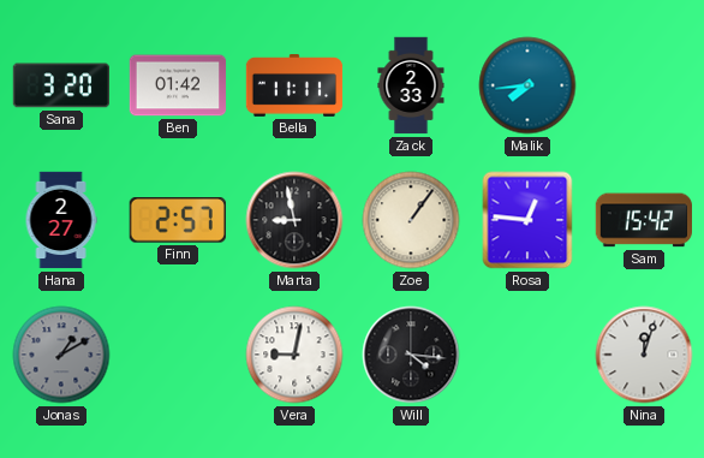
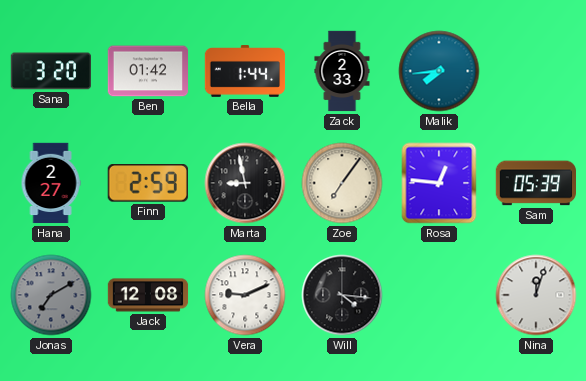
Bella: 11:11 -> 1:44 (245, 72)
Finn: 2:57 -> 2:59 (148, 183)
Zoe: 1:06 -> 7:06 (342, 183)
Sam: 15:42 -> 05:39 (535, 183)
Jonas: 1:10 -> 7:10 (51, 295)
Jack: none -> 12:08 (148, 295)
Vera: 9:02 -> 9:11 (245, 295)
